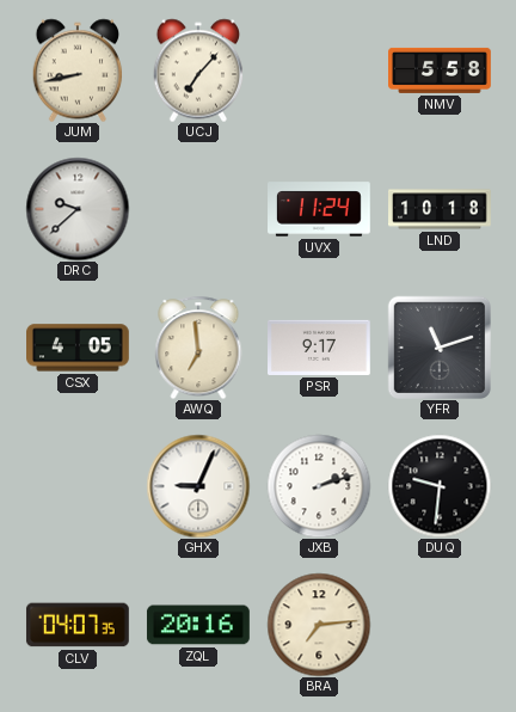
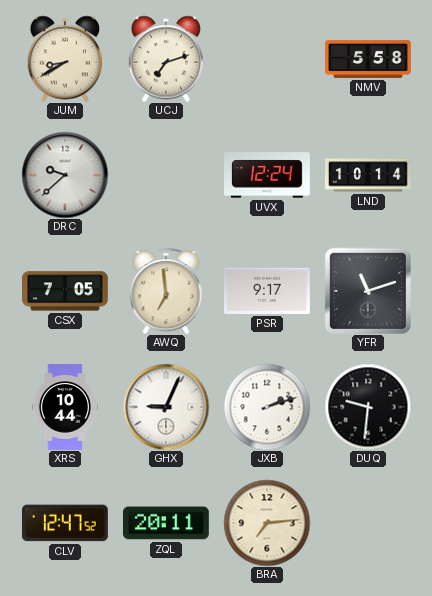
JUM: 8:43 -> 8:40 (65, 59)
UCJ: 7:07 -> 7:12 (166, 59)
UVX: 11:24 -> 12:24 (268, 175)
LND: 10:18 -> 10:14 (369, 175)
CSX: 4:05 -> 7:05 (66, 291)
XRS: none -> 10:44 (64, 407)
CLV: 04:07 -> 12:47 (65, 523)
ZQL: 20:16 -> 20:11 (166, 523)
